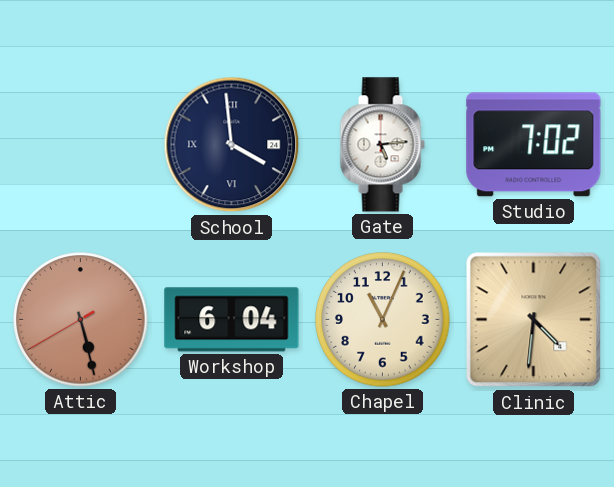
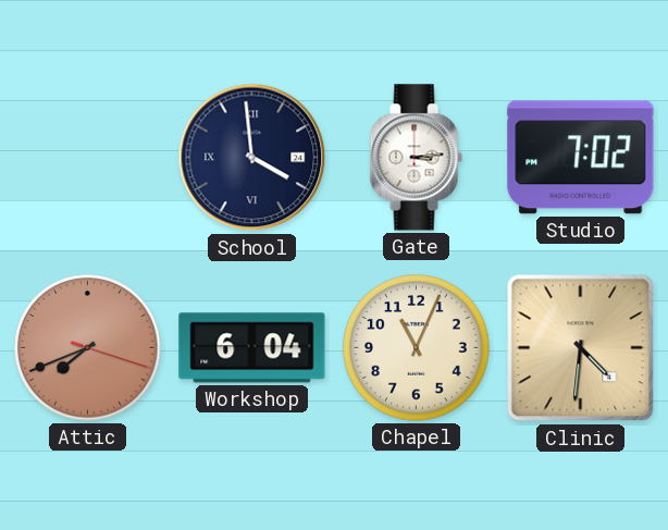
Gate: 5:14 -> 3:14 (416, 158)
Attic: 5:27 -> 7:41 (88, 348)
